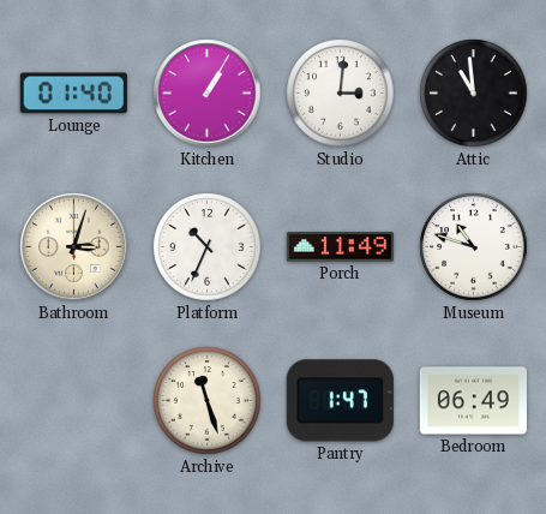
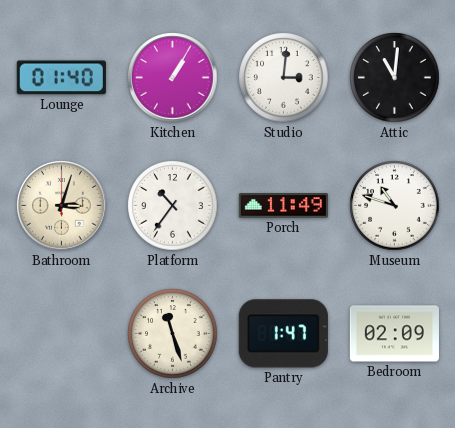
Attic: 10:59 -> 11:01 (395, 78)
Platform: 10:34 -> 10:36 (173, 206)
Bedroom: 06:49 -> 02:09 (394, 334)
